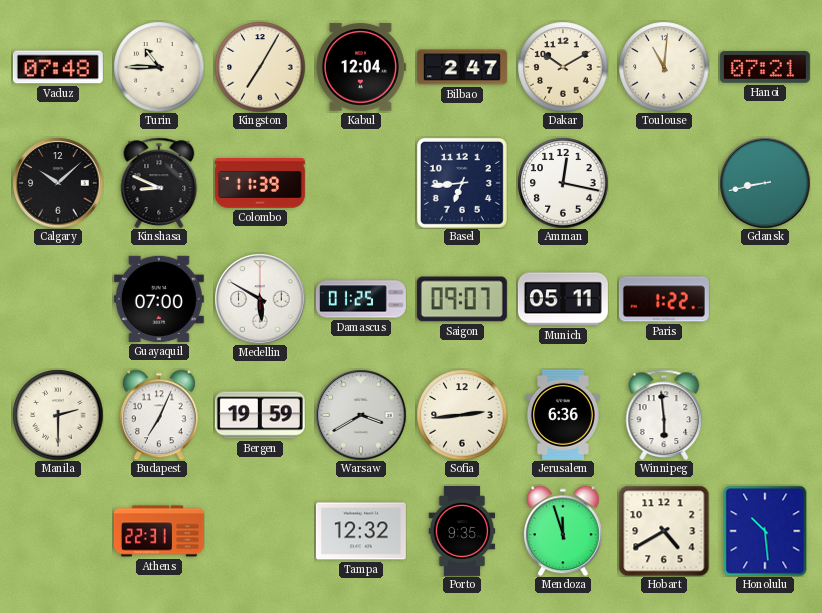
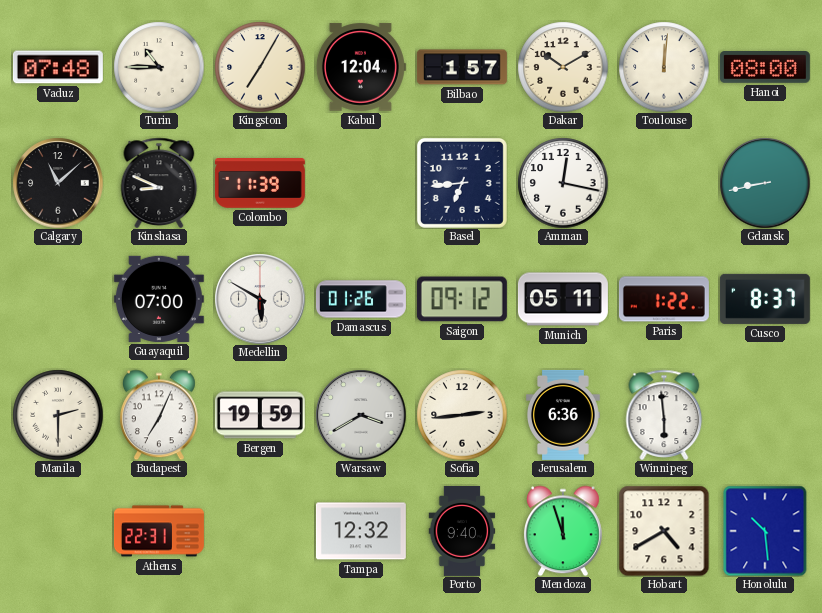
Bilbao: 2:47 -> 1:57 (462, 67)
Toulouse: 11:01 -> 12:01 (664, 67)
Hanoi: 07:21 -> 08:00 (765, 68)
Calgary: 10:08 -> 11:08 (58, 183)
Damascus: 01:25 -> 01:26 (361, 299)
Saigon: 09:07 -> 09:12 (462, 299)
Cusco: none -> 8:37 (765, 299)
Porto: 9:35 -> 9:40 (462, 531)
